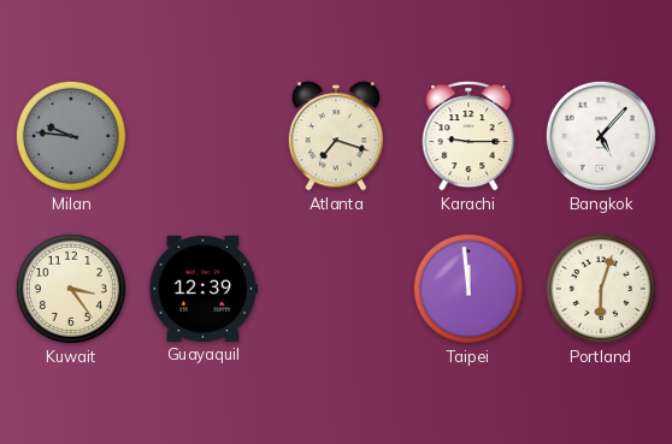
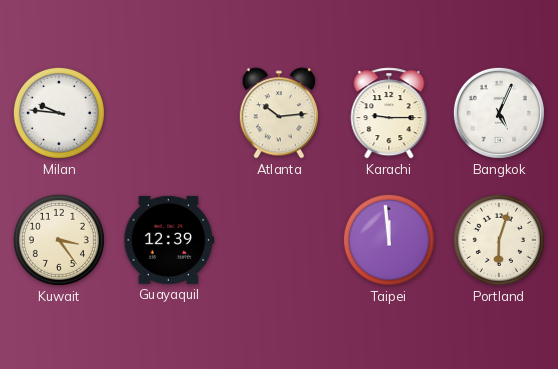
Milan dial: grey -> white (59, 113)
Atlanta: 7:18 -> 10:14 (278, 113)
Bangkok: 5:07 -> 5:04 (499, 113)
